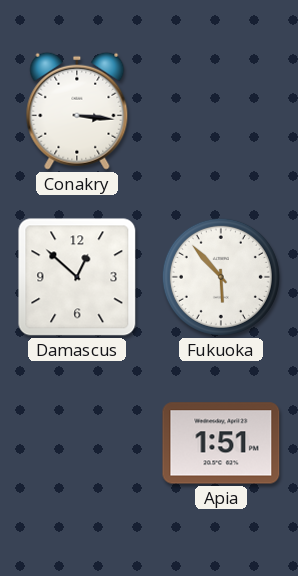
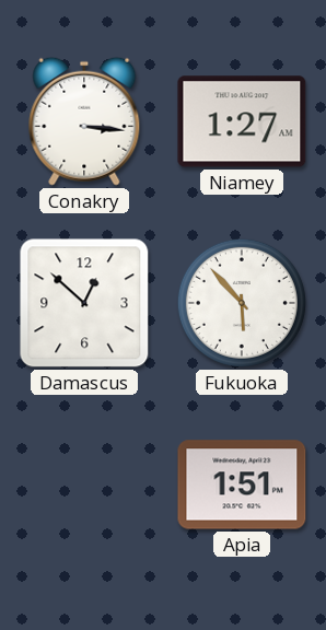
Niamey: none -> 1:27 (242, 121)
